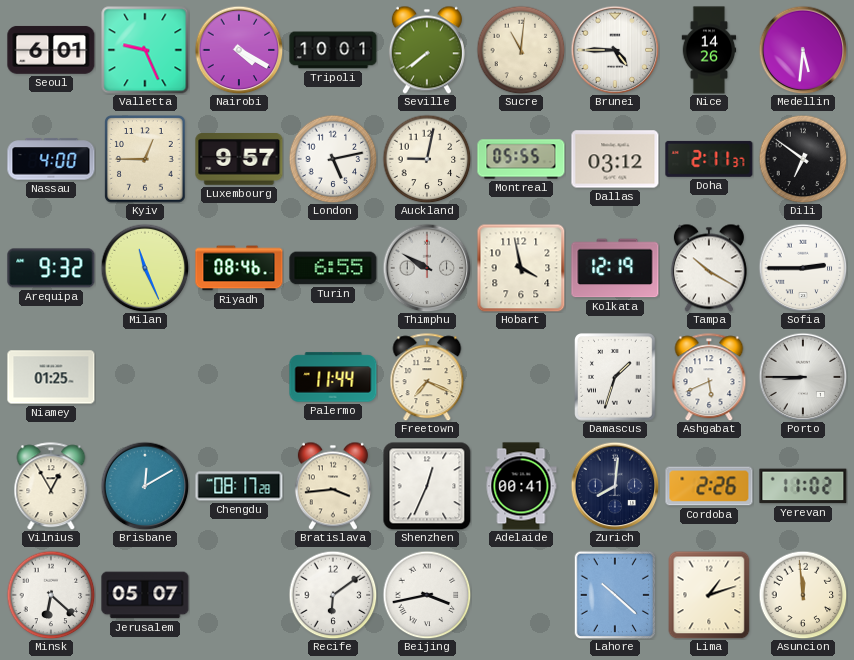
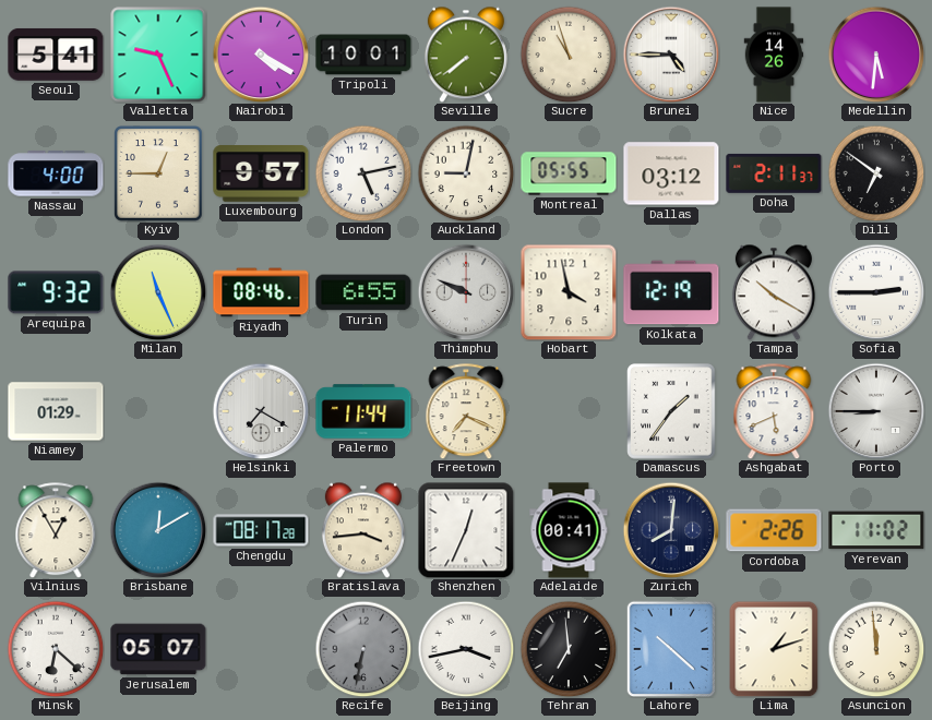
Seoul: 6:01 -> 5:41 (56, 55)
Sucre: 11:01 -> 10:57 (569, 55)
Thimphu: 9:50 -> 9:49 (466, 292)
Niamey: 01:25 -> 01:29 (56, 411)
Helsinki: none -> 7:20 (261, 411)
Damascus: 1:33 -> 1:36 (671, 411)
Recife: 6:09 -> 6:32 (363, 649)
Recife dial: white -> grey (363, 649)
Tehran: none -> 6:59 (569, 649)
